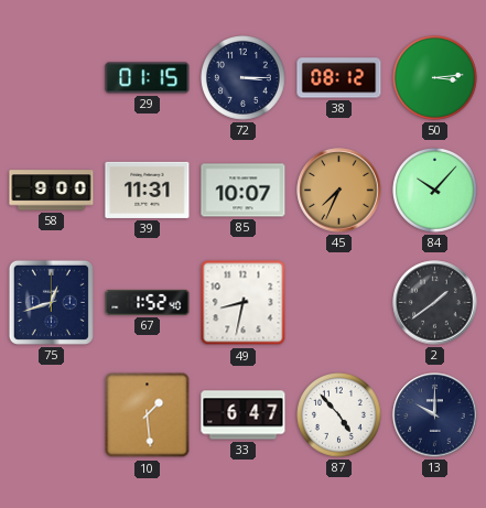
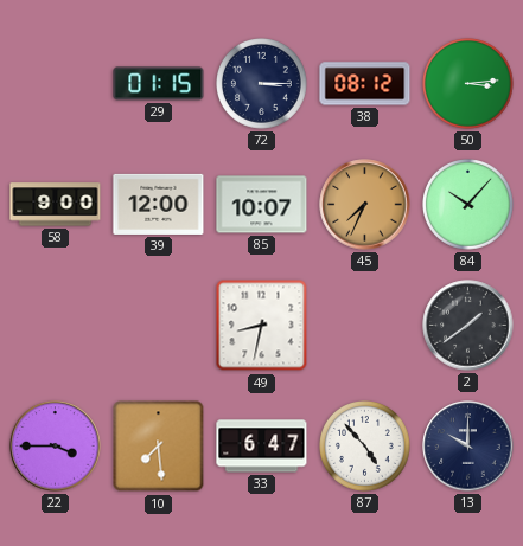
39: 11:31 -> 12:00 (159, 204)
75: 12:42 -> none (51, 302)
67: 1:52 -> none (148, 302)
22: none -> 3:45 (56, 447)
10: 1:29 -> 7:29 (159, 447)
